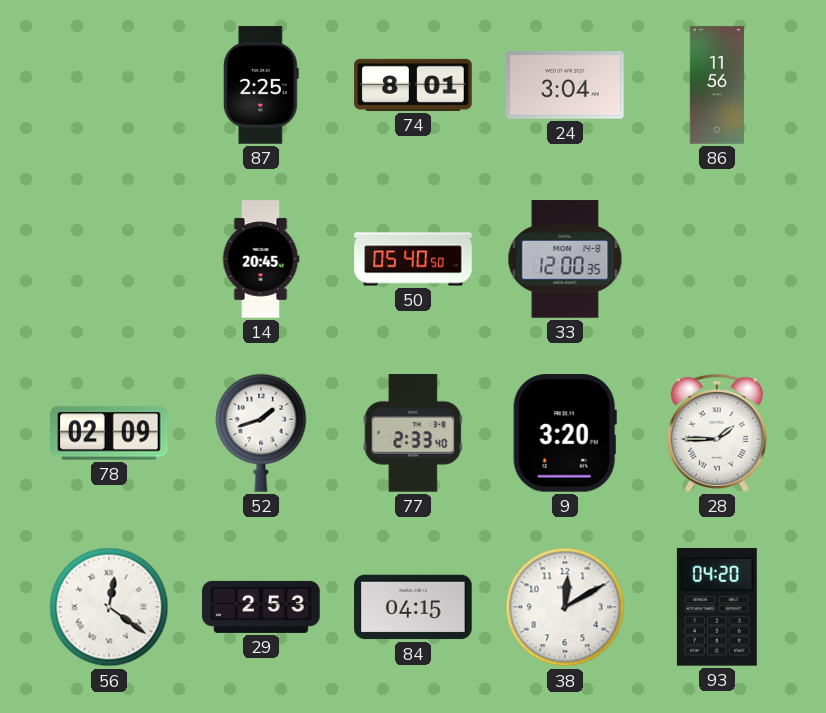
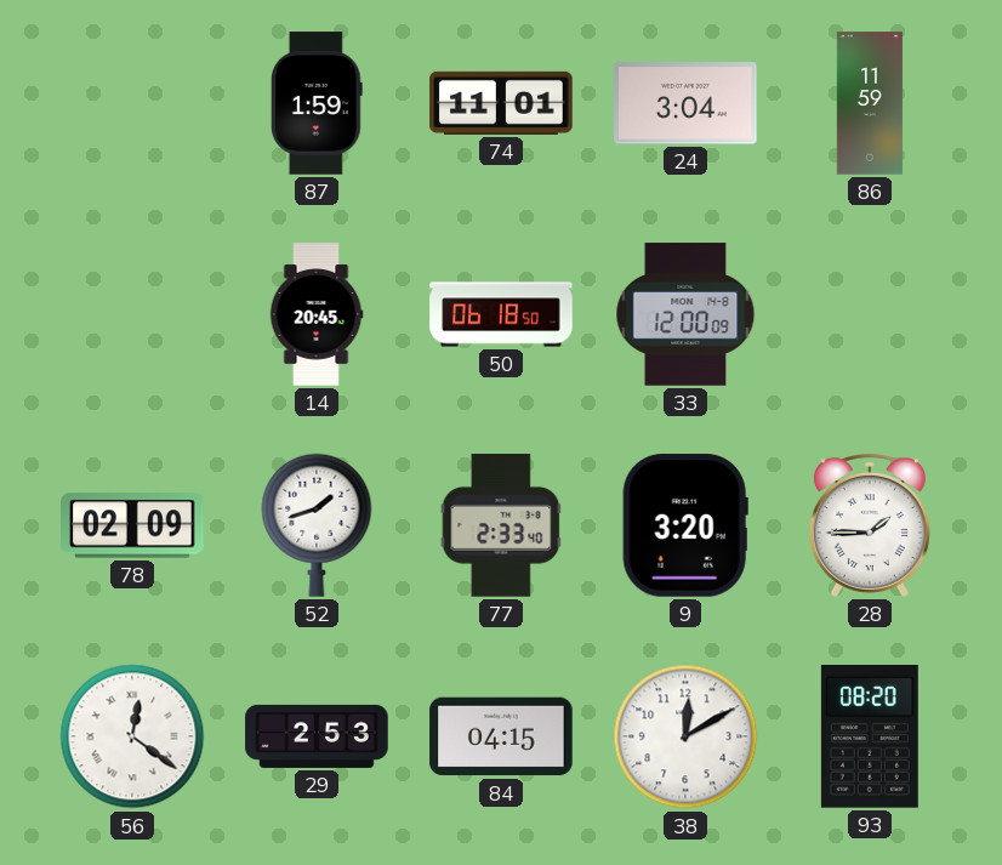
87: 2:25 -> 1:59 (317, 103)
74: 8:01 -> 11:01 (501, 103)
86: 11:56 -> 11:59 (870, 103)
50: 05:40 -> 06:18 (501, 314)
33: 12:00:35 -> 12:00:09 (685, 314)
93: 04:20 -> 08:20 (870, 738)
